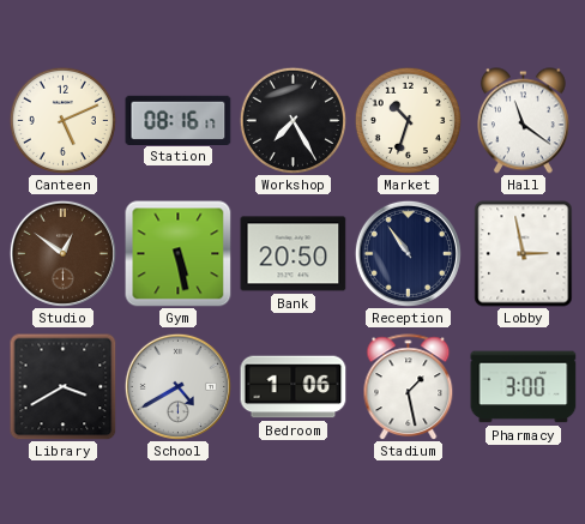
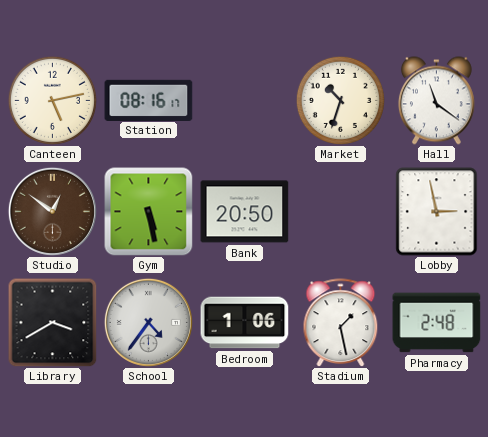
Canteen: 5:11 -> 5:13 (52, 100)
Workshop: 7:25 -> none (292, 120)
Reception: 10:54 -> none (408, 253)
School: 4:40 -> 4:36 (148, 322)
Pharmacy: 3:00 -> 2:48 (437, 323)
